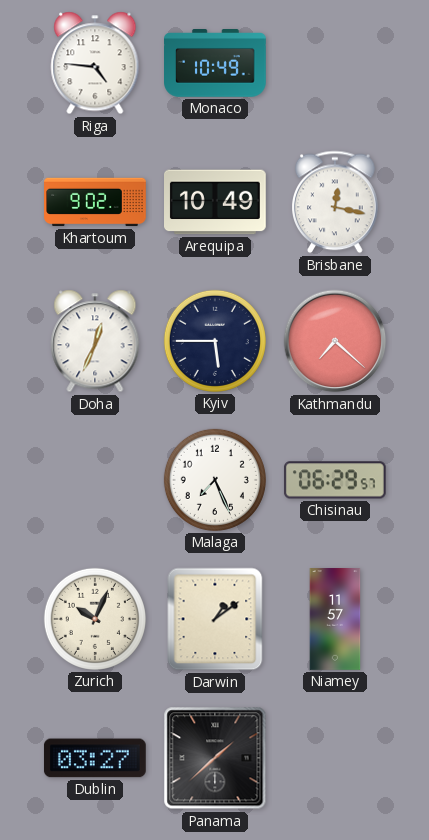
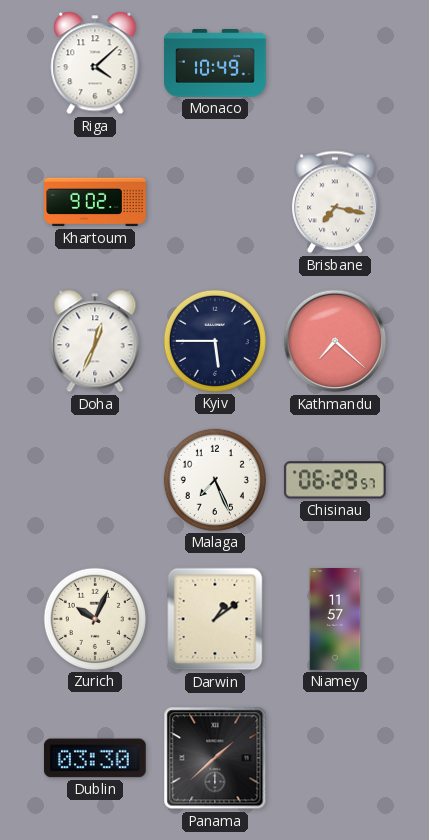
Riga: 4:46 -> 4:08 (95, 63)
Arequipa: 10:49 -> none (216, 202)
Brisbane: 12:17 -> 7:17 (336, 202)
Dublin: 03:27 -> 03:30 (95, 758)
